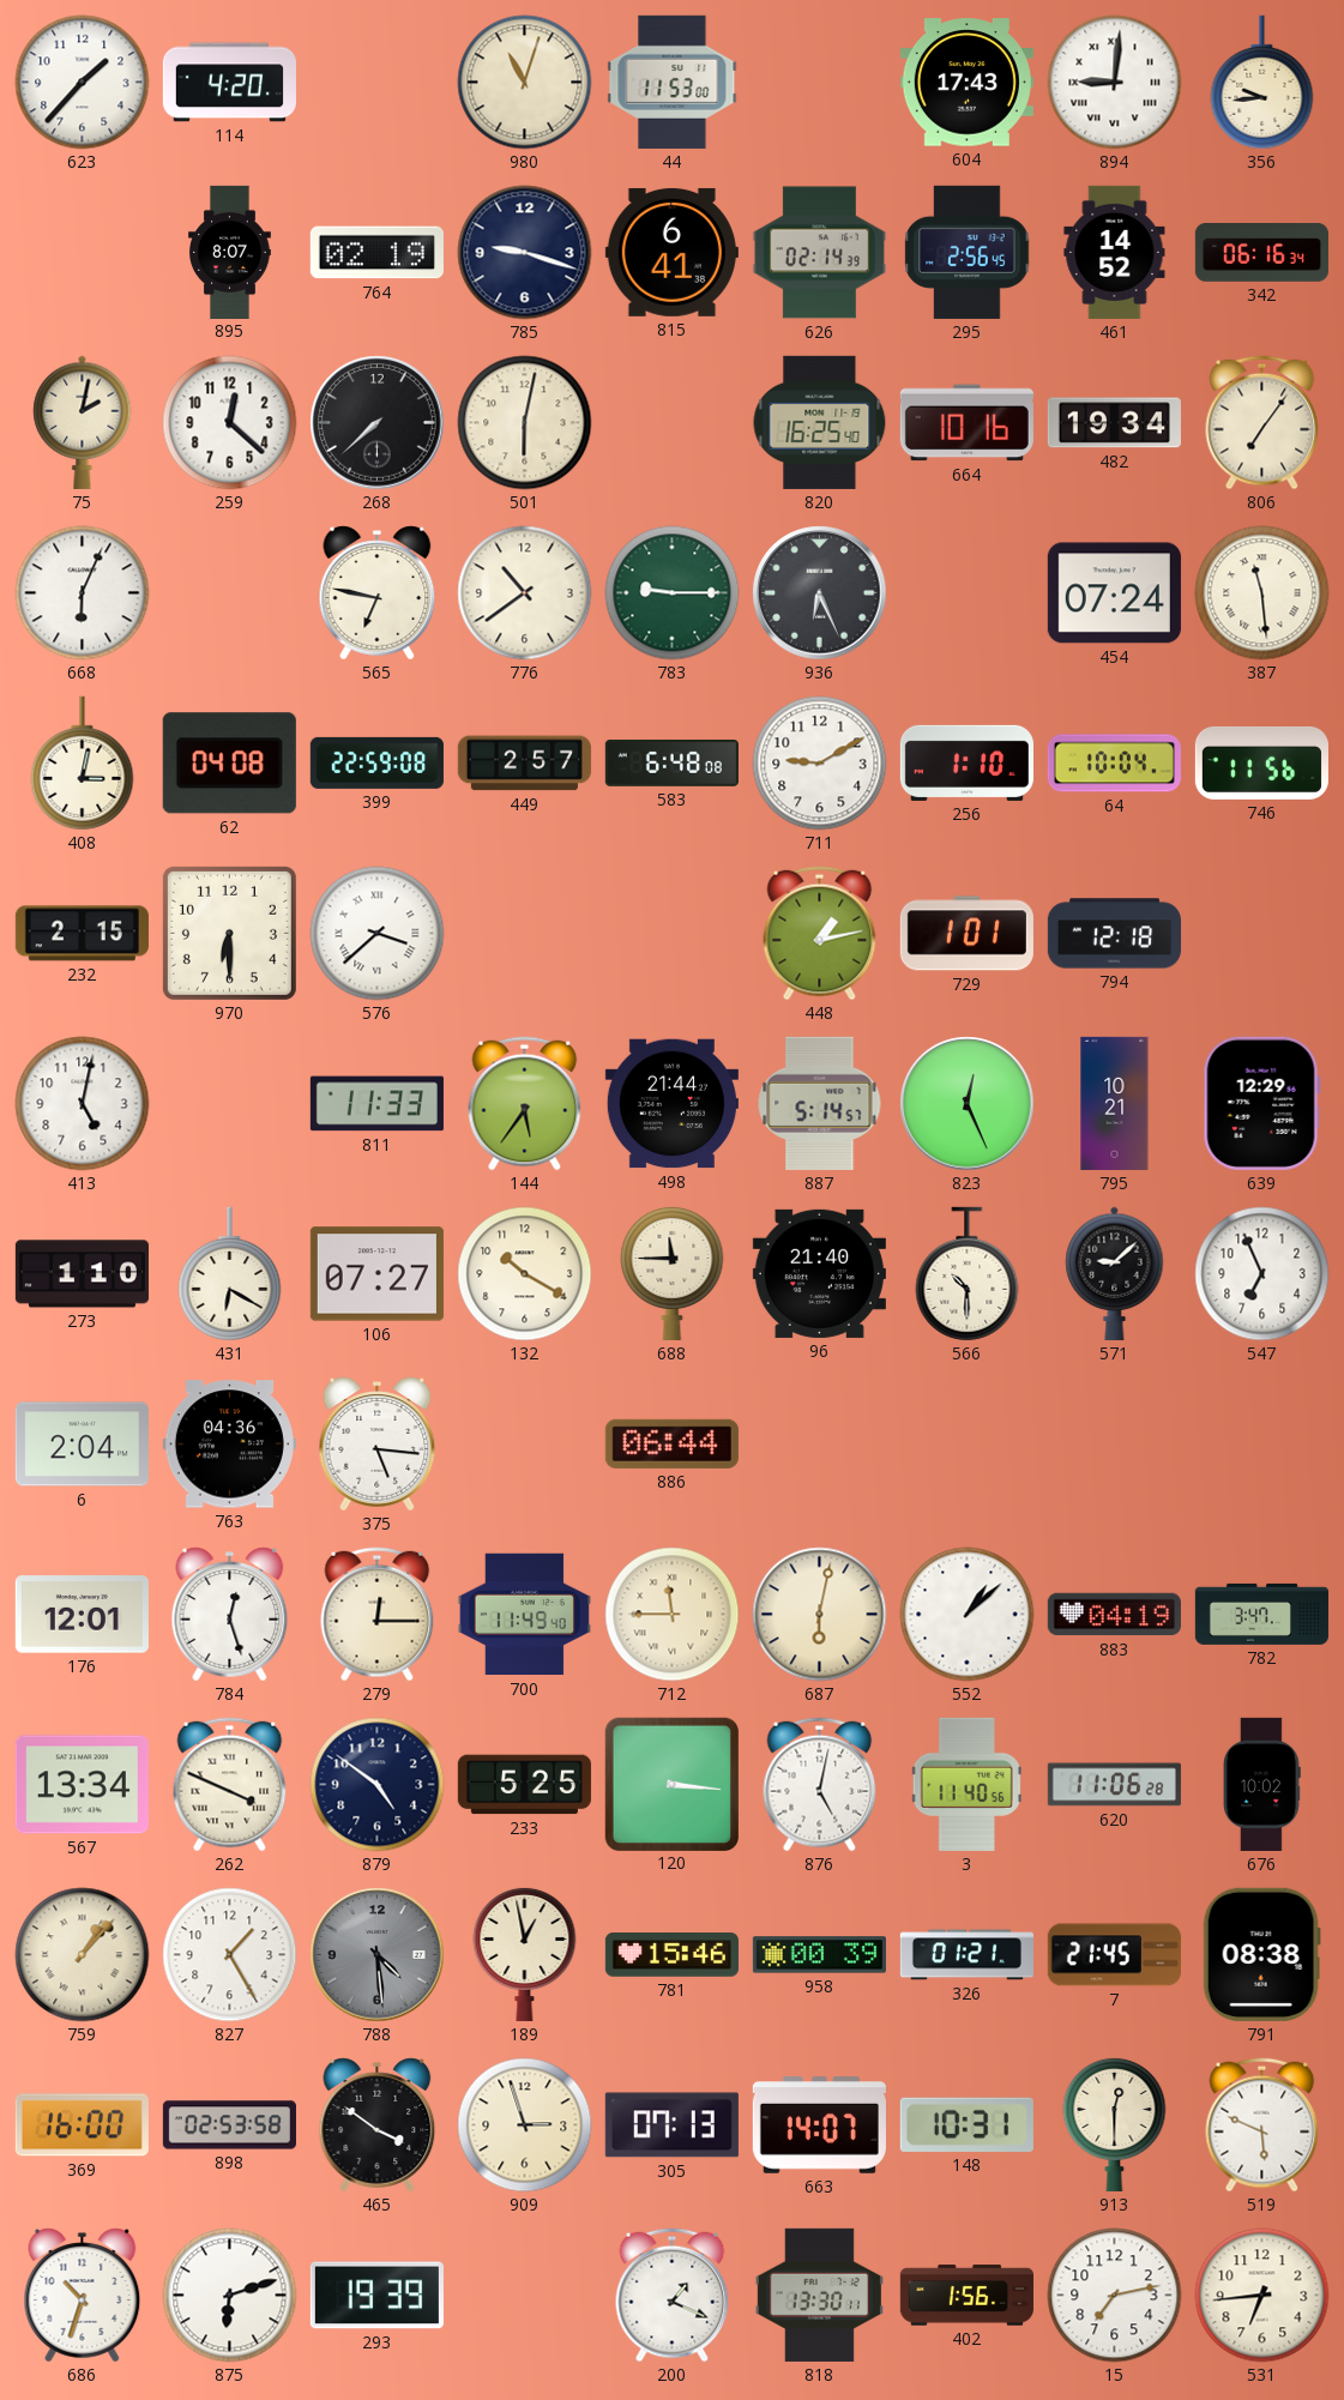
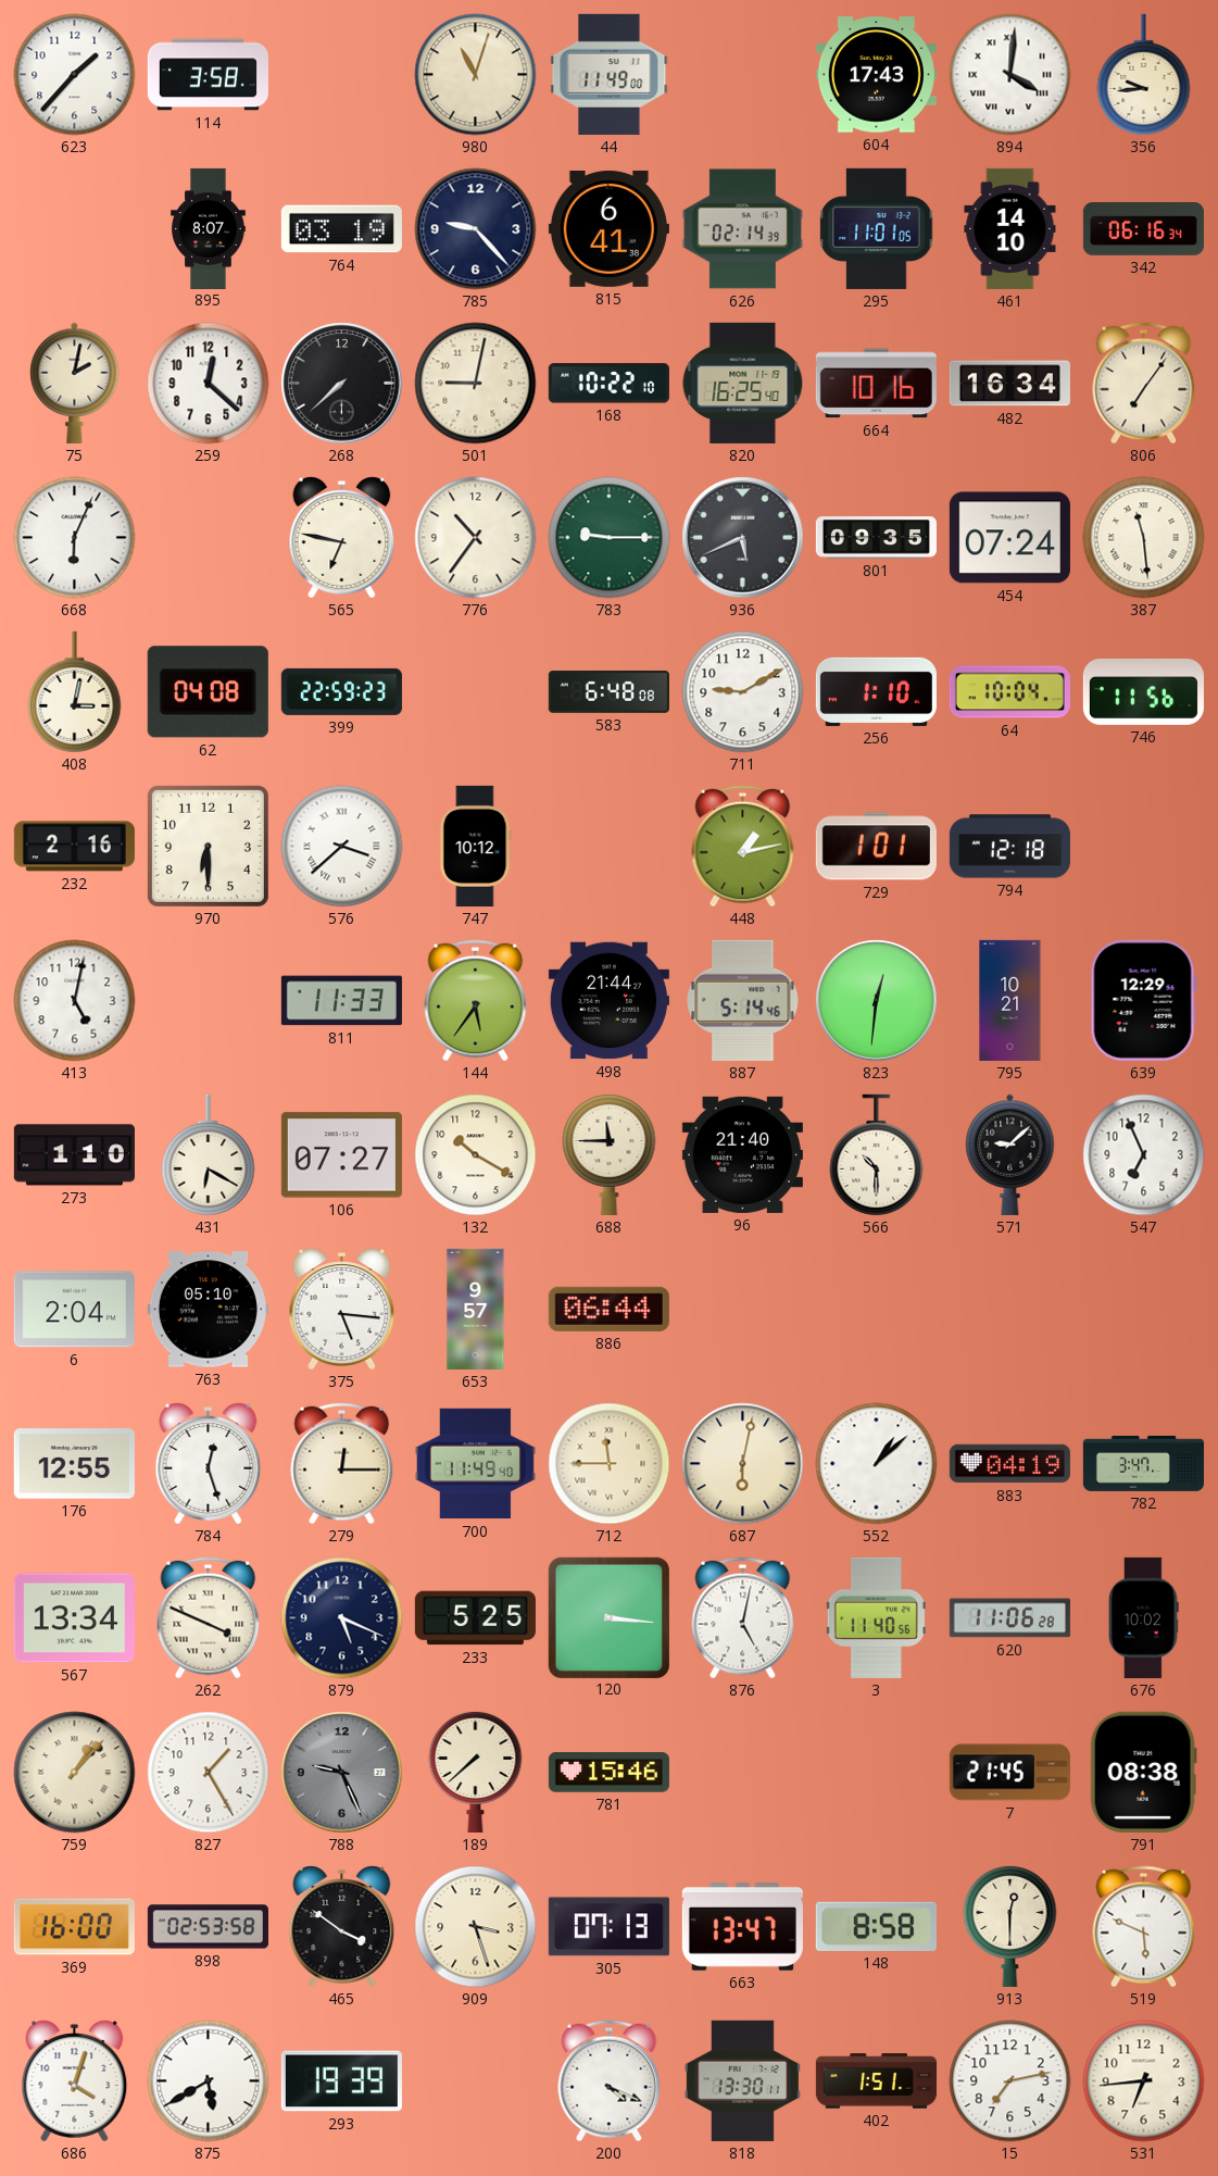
114: 4:20 -> 3:58 (208, 75)
44: 11:53 -> 11:49 (610, 74)
894: 9:01 -> 4:01 (1010, 75)
764: 02:19 -> 03:19 (341, 229)
785: 9:18 -> 9:23 (476, 229)
295: 2:56 -> 11:01 (877, 228)
461: 14:52 -> 14:10 (1010, 228)
501: 6:02 -> 9:02 (476, 384)
168: none -> 10:22 (608, 384)
482: 19:34 -> 16:34 (1009, 384)
776: 10:39 -> 10:36 (476, 538)
936: 6:26 -> 5:41 (743, 538)
801: none -> 09:35 (876, 538)
399: 22:59:08 -> 22:59:23 (341, 691)
449: 2:57 -> none (524, 764)
232: 2:15 -> 2:16 (74, 847)
747: none -> 10:12 (475, 846)
887: 5:14:57 -> 5:14:46 (743, 1000)
823: 12:26 -> 12:31 (877, 1001)
763: 04:36 -> 05:10 (208, 1310)
653: none -> 9:57 (476, 1309)
176: 12:01 -> 12:55 (74, 1464)
879: 4:51 -> 5:19 (342, 1618)
788: 4:29 -> 9:26 (342, 1773)
189: 12:58 -> 7:38 (476, 1772)
958: 00:39 -> none (819, 1955)
326: 01:21 -> none (966, 1955)
909: 2:57 -> 3:27 (476, 1927)
663: 14:07 -> 13:47 (742, 1927)
148: 10:31 -> 8:58 (876, 1926)
686: 10:33 -> 4:03 (75, 2081)
875: 6:12 -> 5:40 (209, 2081)
200: 1:19 -> 4:19 (610, 2081)
402: 1:56 -> 1:51 (876, 2081)
